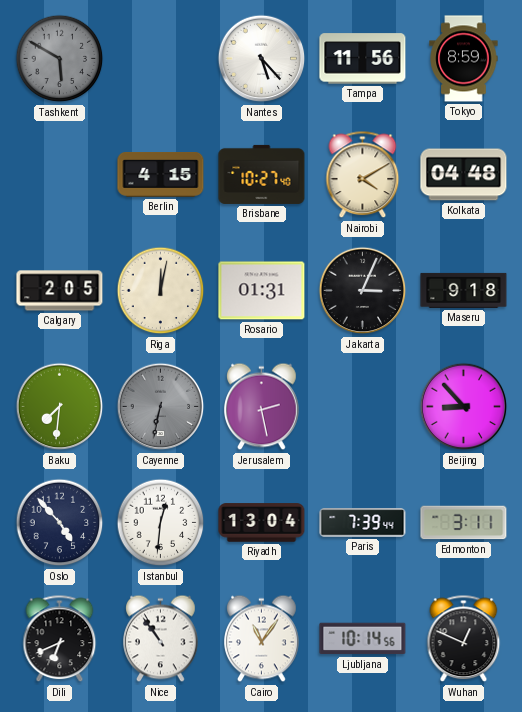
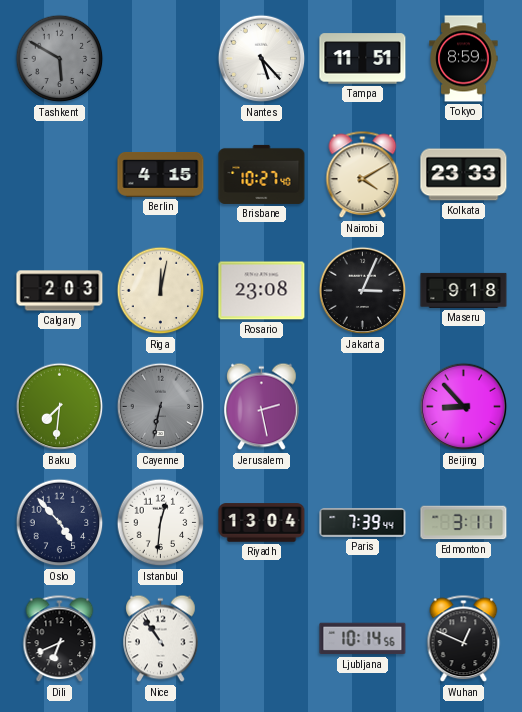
Tampa: 11:56 -> 11:51 (363, 59)
Kolkata: 04:48 -> 23:33 (464, 175)
Calgary: 2:05 -> 2:03 (60, 291)
Rosario: 01:31 -> 23:08 (262, 291)
Cairo: 11:06 -> none (262, 639)
